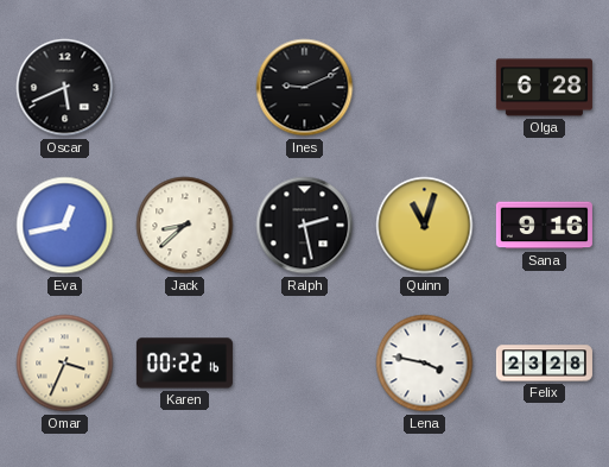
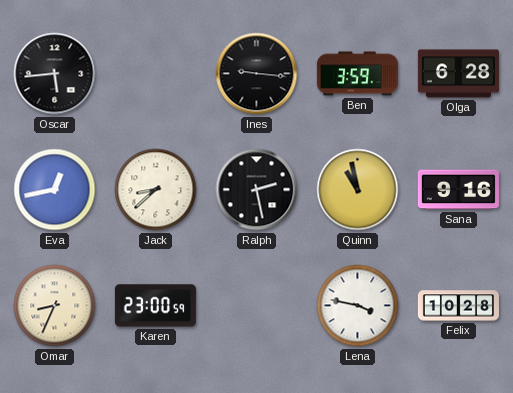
Oscar: 5:41 -> 5:44 (55, 74)
Ines: 9:11 -> 9:16 (257, 74)
Ben: none -> 3:59 (357, 74)
Quinn: 11:03 -> 10:58 (358, 190)
Omar: 3:34 -> 8:34 (55, 306)
Karen: 00:22 -> 23:00 (155, 306)
Felix: 23:28 -> 10:28 (458, 306)
